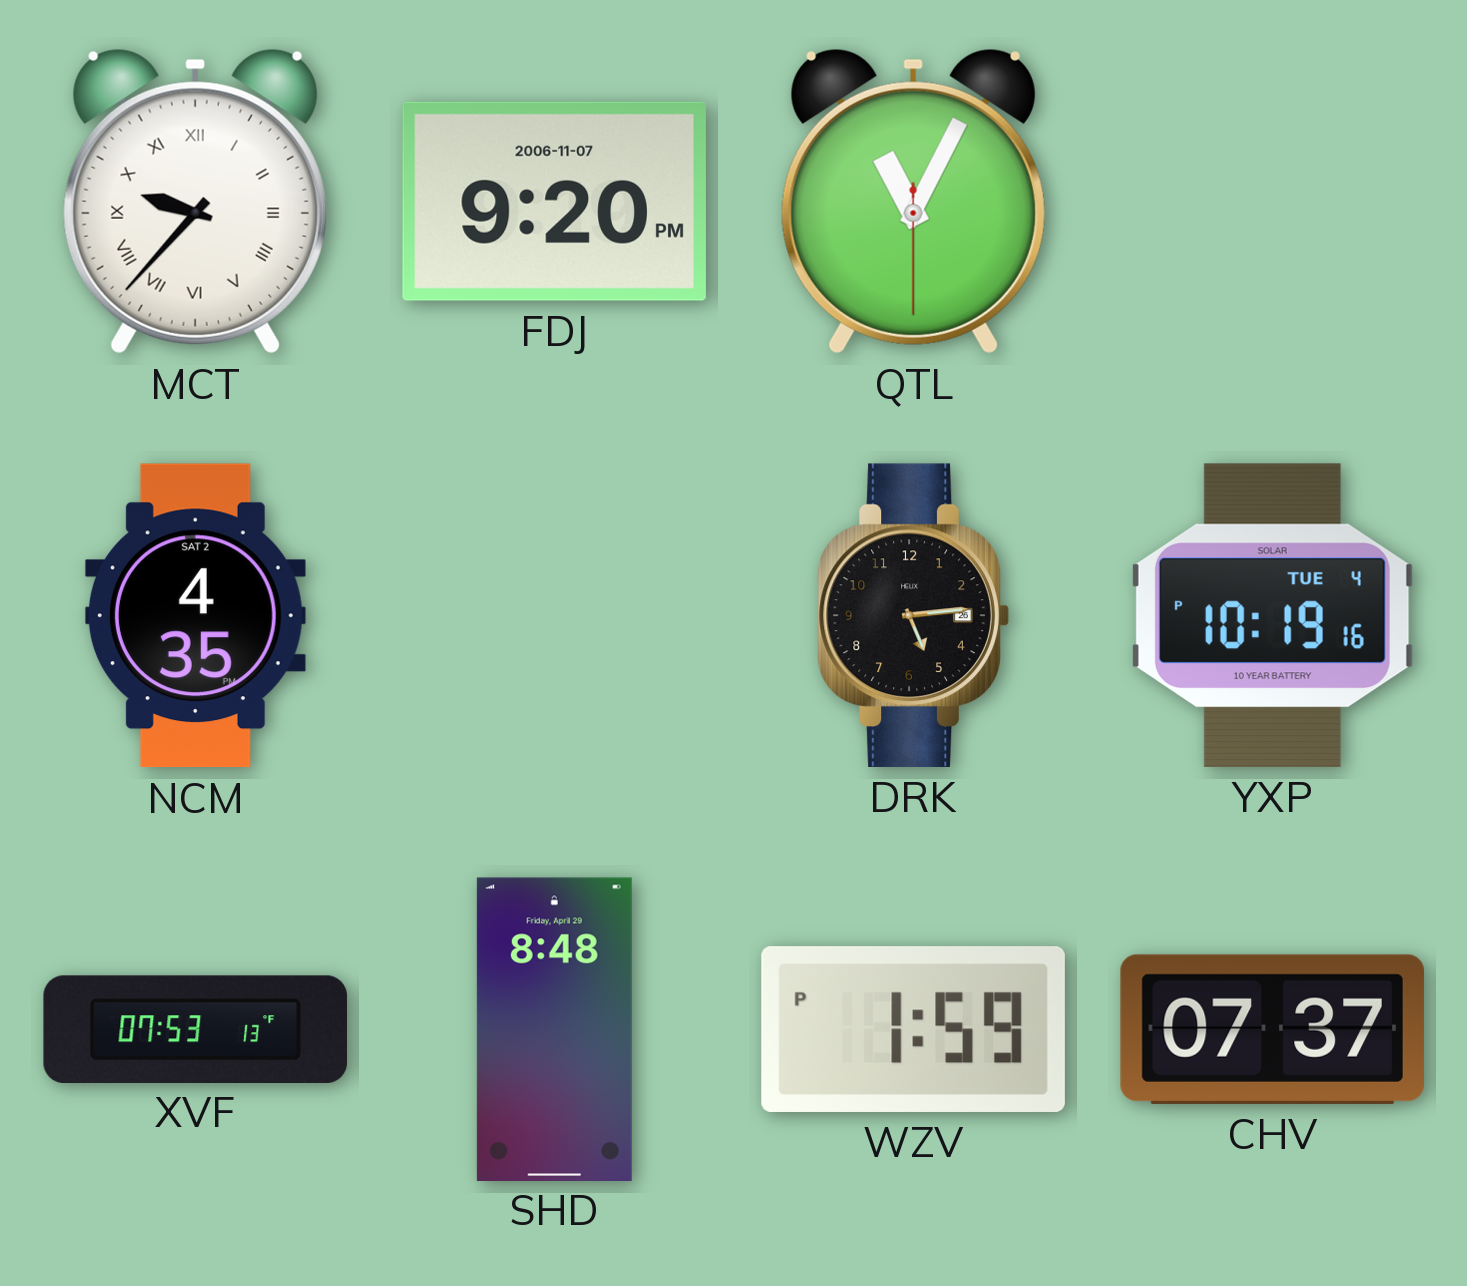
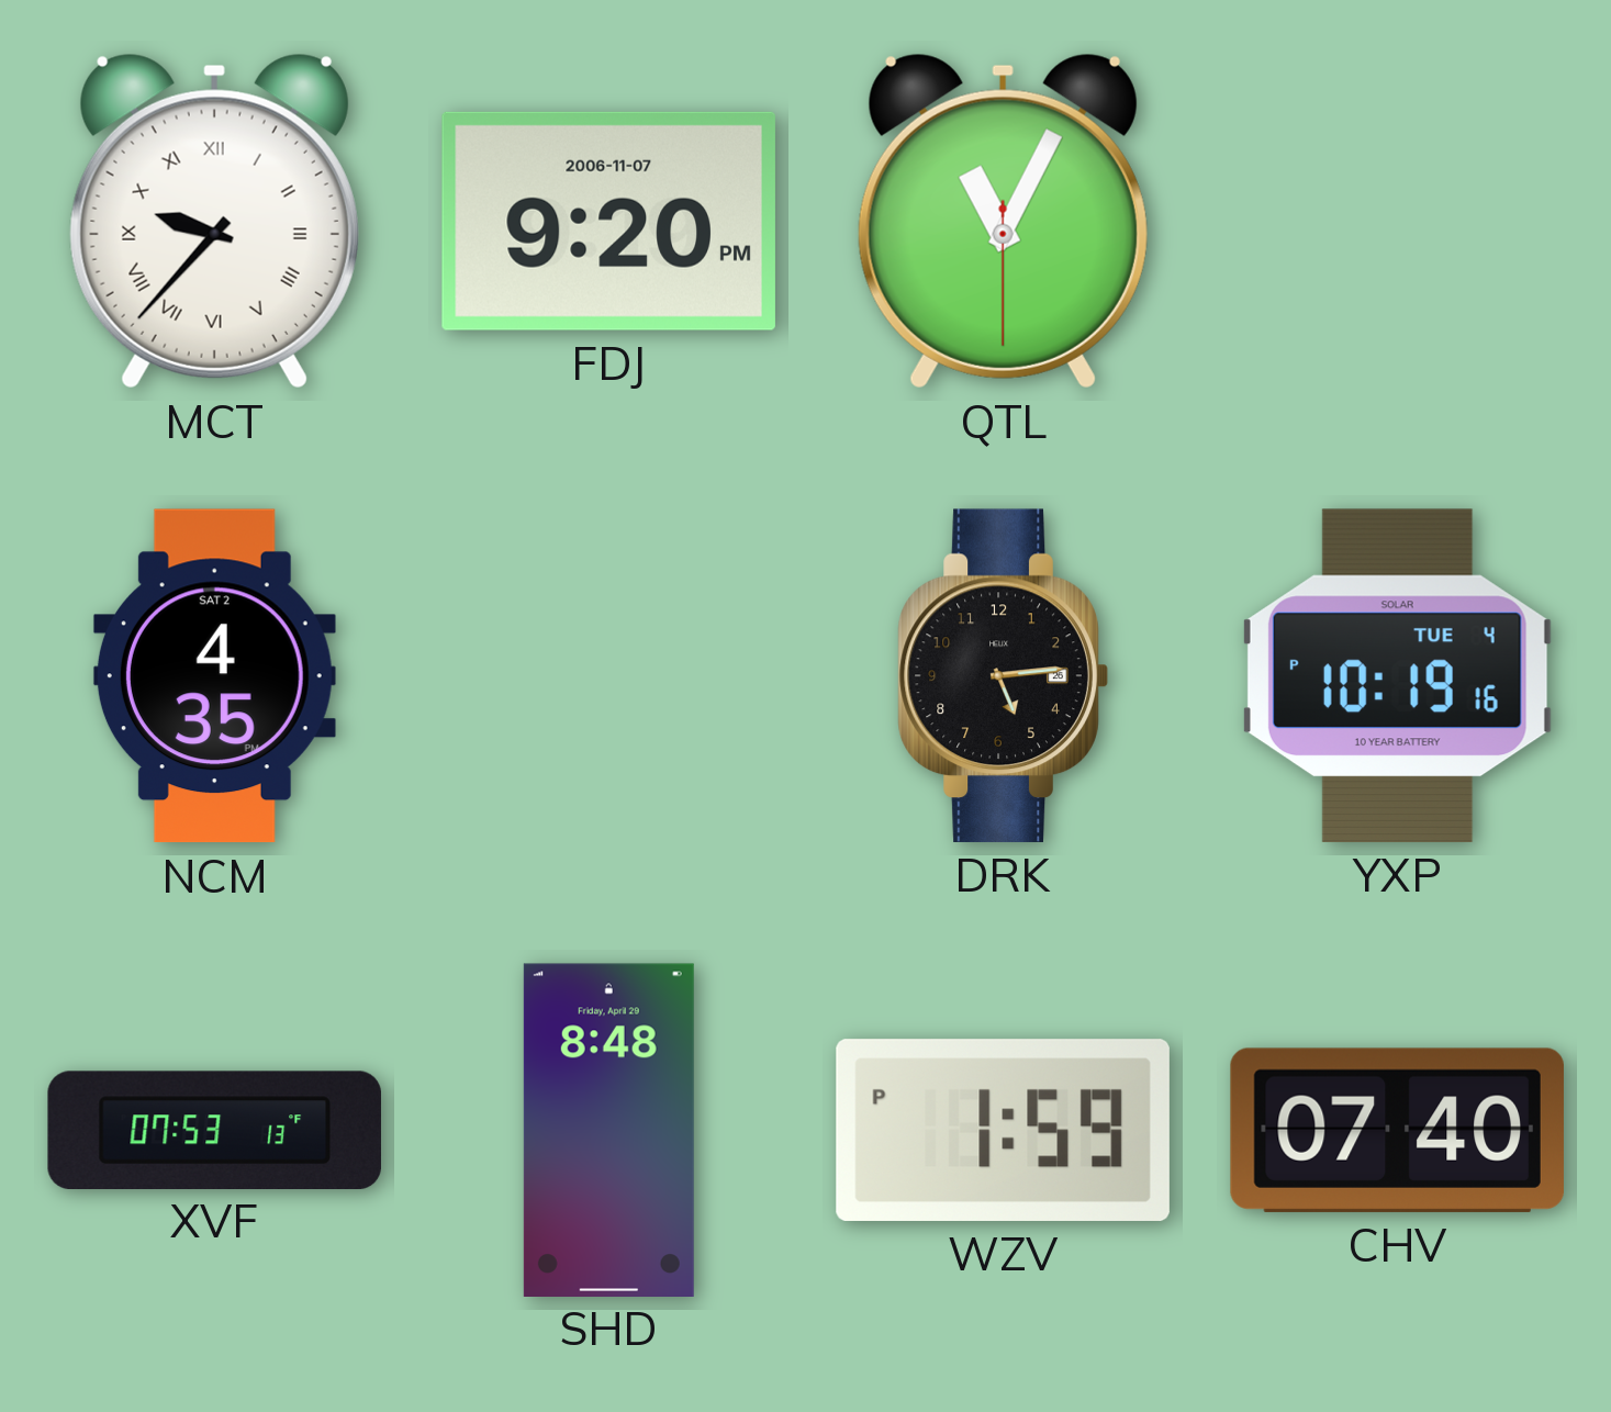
CHV: 07:37 -> 07:40 (1397, 1130)
